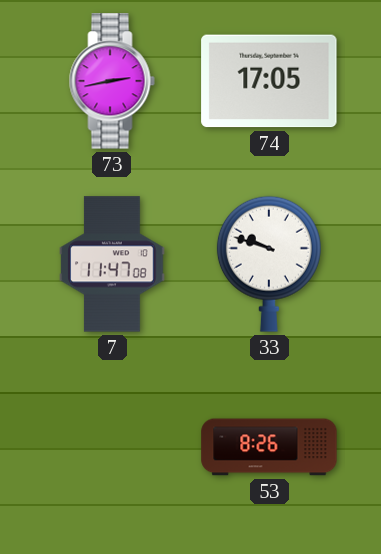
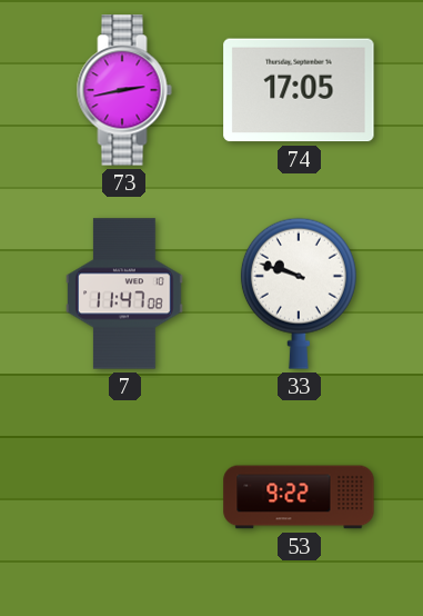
53: 8:26 -> 9:22 (299, 497)
